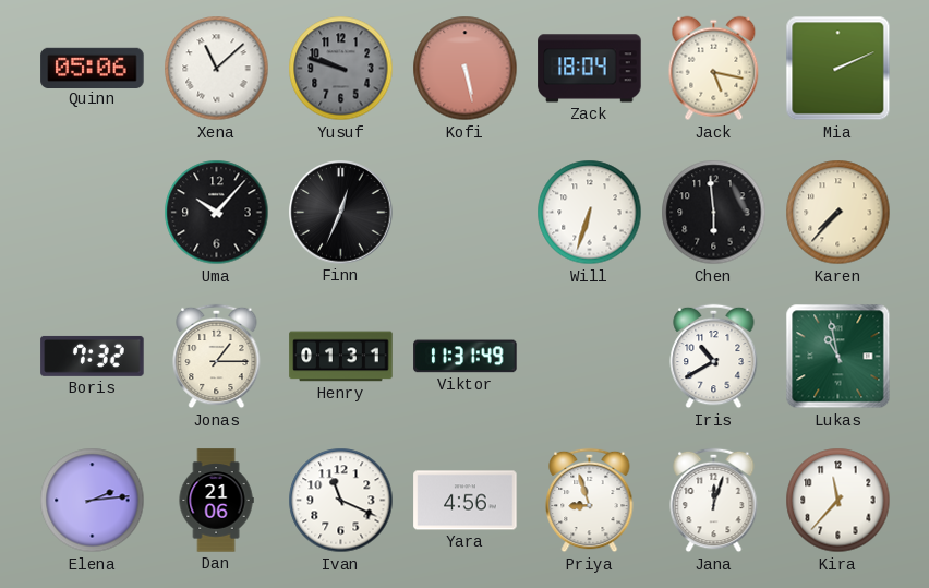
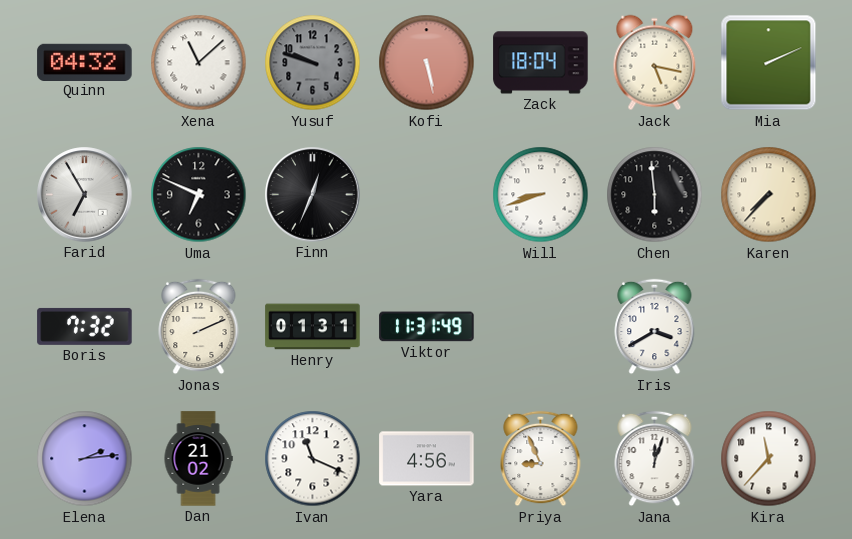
Quinn: 05:06 -> 04:32 (85, 62)
Farid: none -> 6:55 (85, 195)
Uma: 10:07 -> 6:49 (199, 195)
Will: 6:33 -> 8:42 (541, 195)
Jonas: 1:15 -> 2:11 (199, 327)
Iris: 10:40 -> 3:40 (655, 327)
Lukas: 10:58 -> none (838, 357)
Dan: 21:06 -> 21:02 (198, 459)
Priya: 8:57 -> 8:56 (541, 459)
